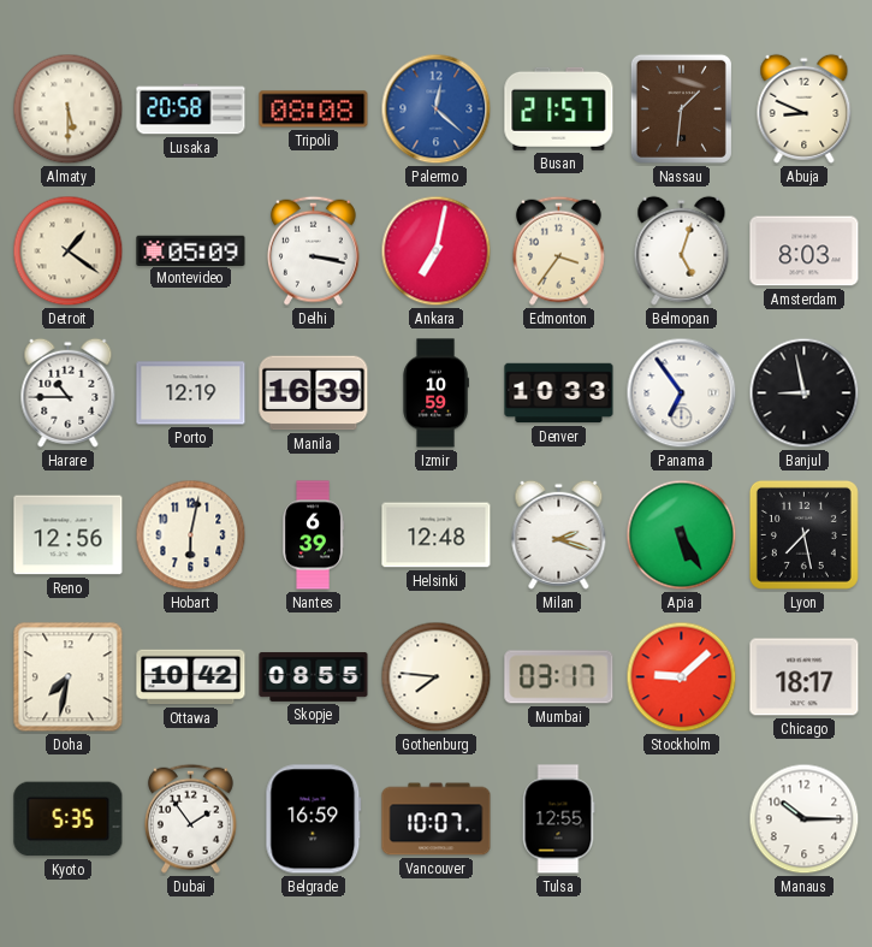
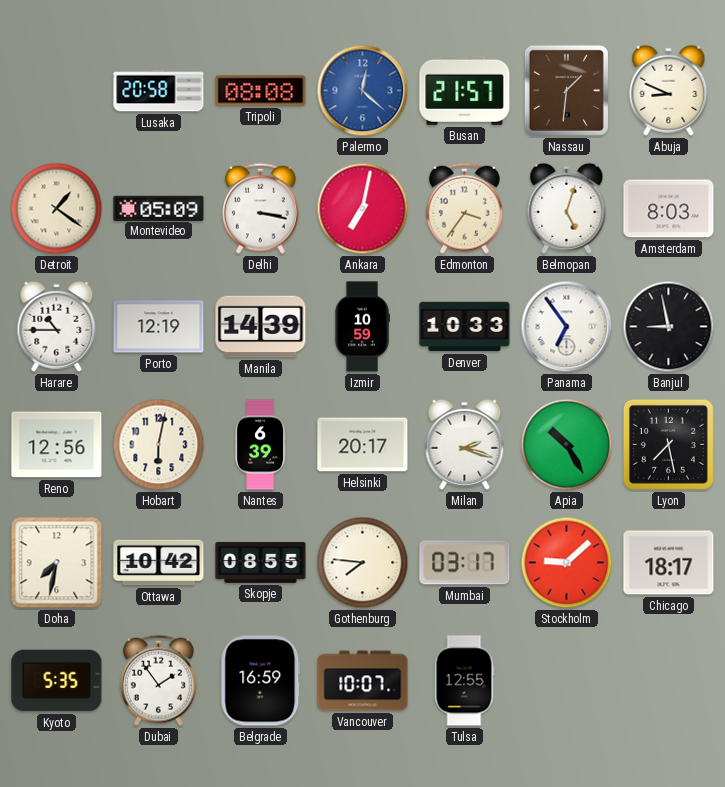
Almaty: 5:30 -> none (69, 110)
Manila: 16:39 -> 14:39 (261, 327)
Helsinki: 12:48 -> 20:17 (363, 445)
Apia: 5:25 -> 10:25 (567, 445)
Manaus: 10:15 -> none (805, 819)
